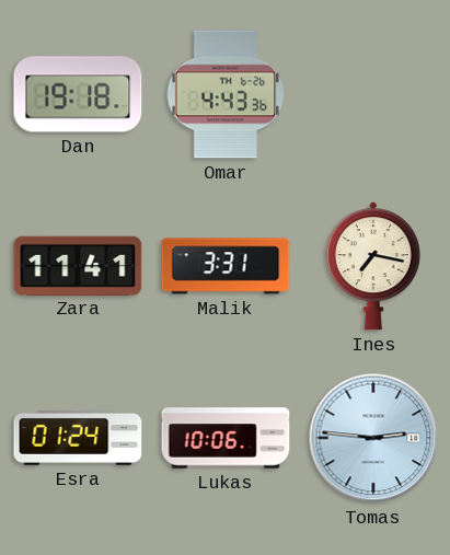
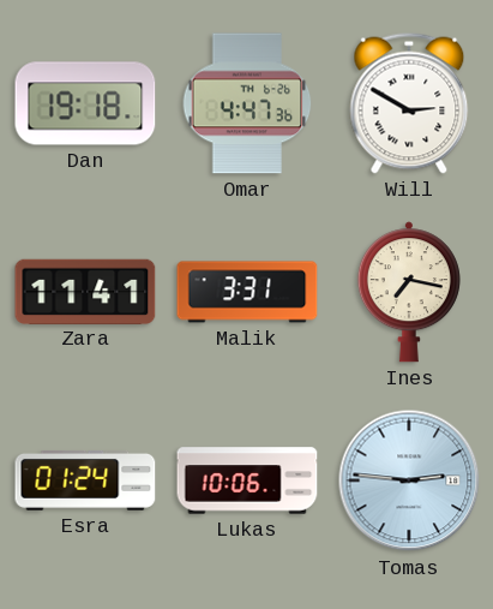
Omar: 4:43 -> 4:47 (247, 103)
Will: none -> 2:50 (409, 103)
